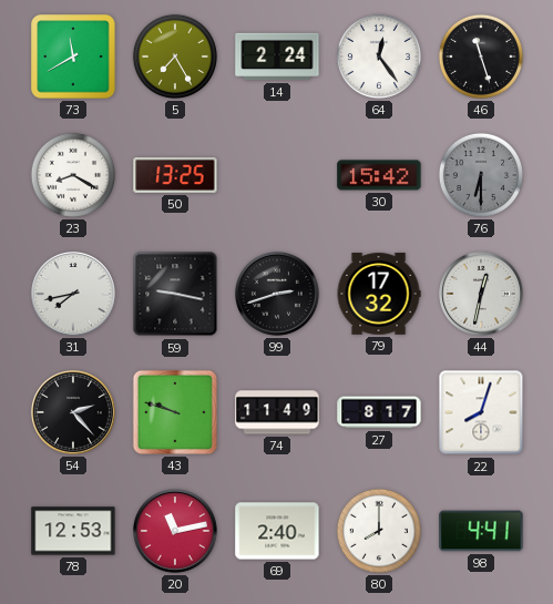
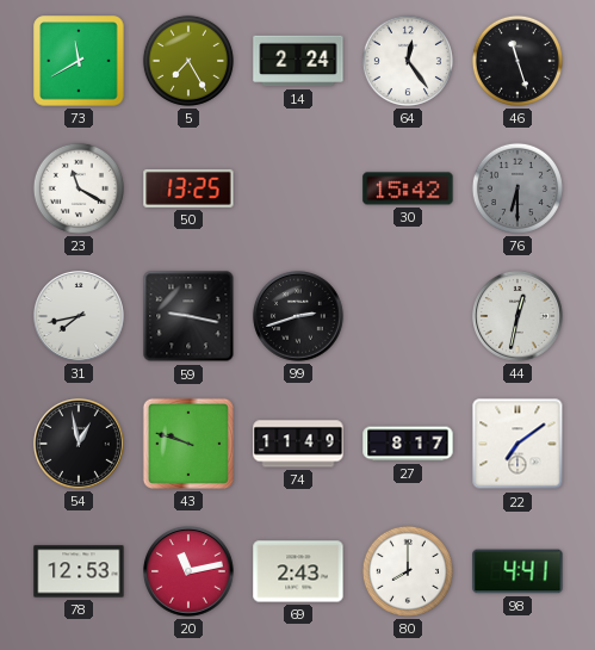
23: 8:20 -> 11:20 (79, 188)
79: 17:32 -> none (379, 294)
54: 2:23 -> 12:58 (80, 445)
22: 8:03 -> 7:09 (517, 444)
69: 2:40 -> 2:43 (298, 571)
